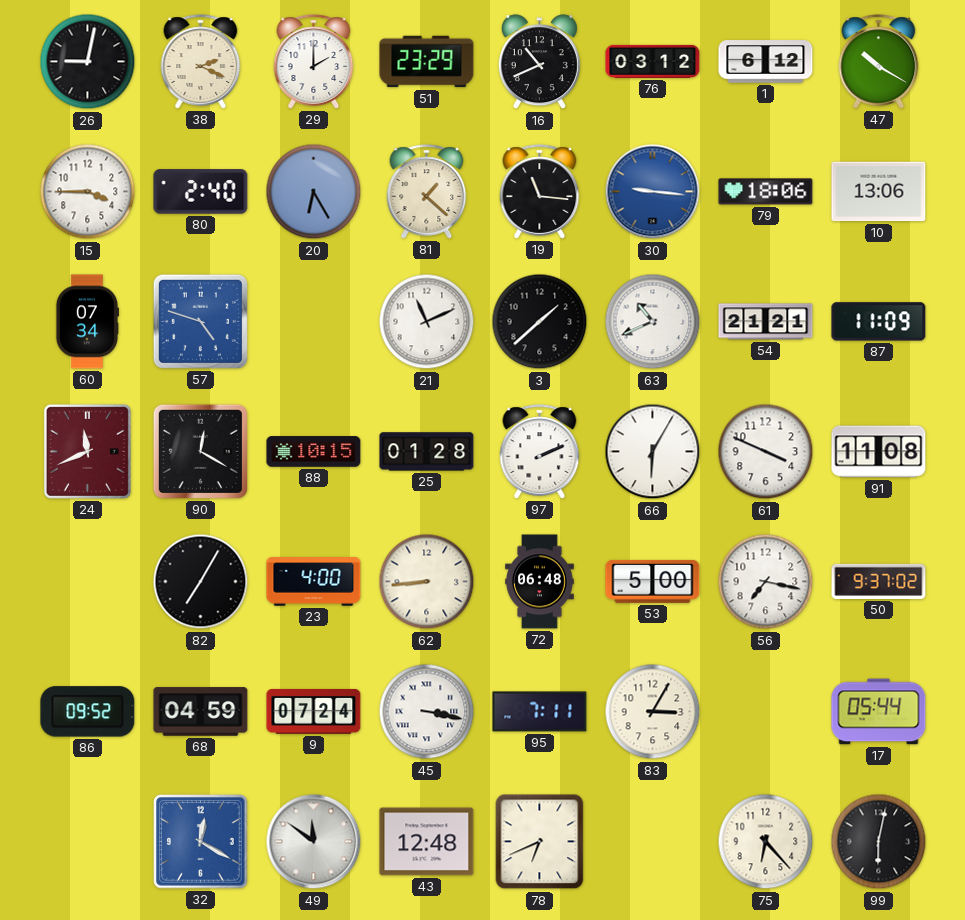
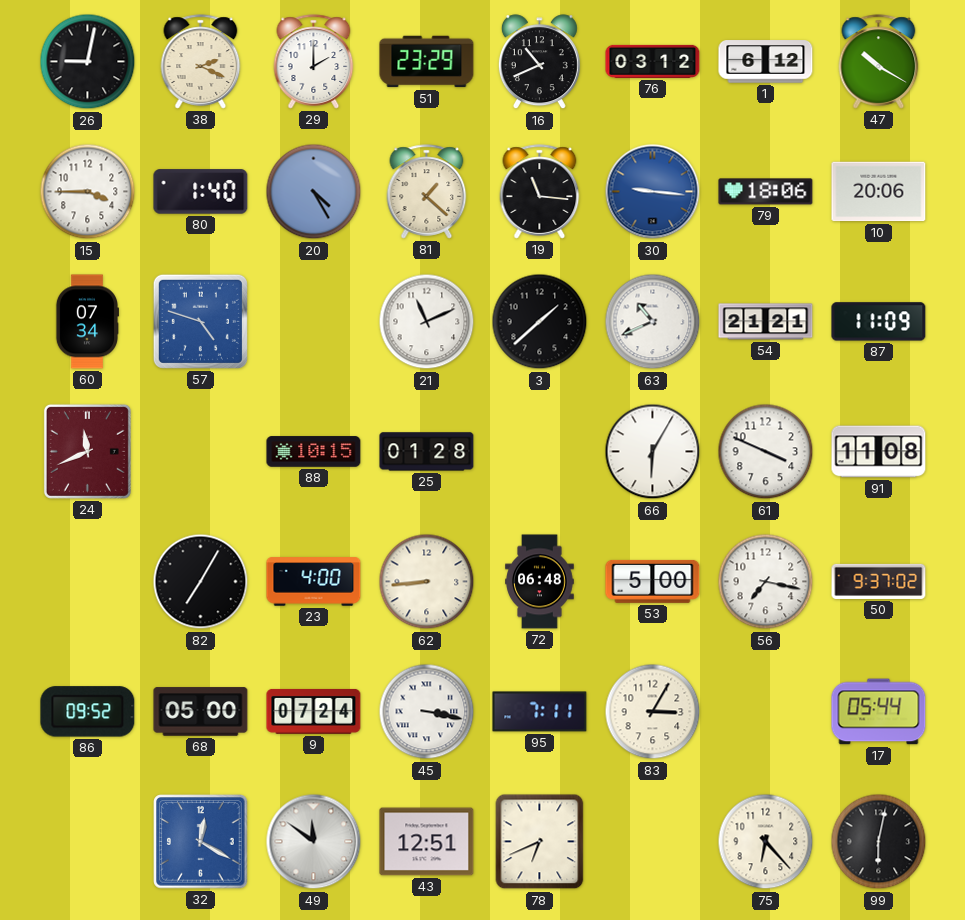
80: 2:40 -> 1:40 (201, 192)
20: 6:25 -> 4:25 (314, 192)
10: 13:06 -> 20:06 (879, 192)
90: 12:20 -> none (200, 451)
97: 2:11 -> none (540, 452)
68: 04:59 -> 05:00 (201, 712)
43: 12:48 -> 12:51 (427, 842)
